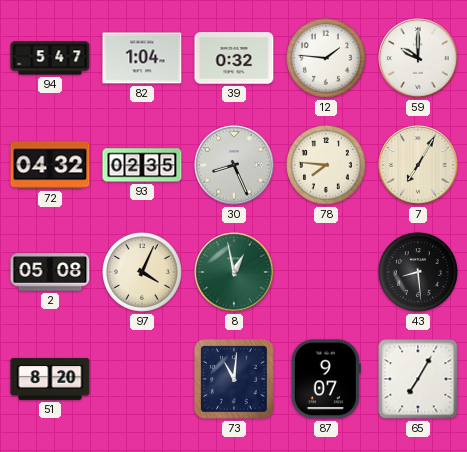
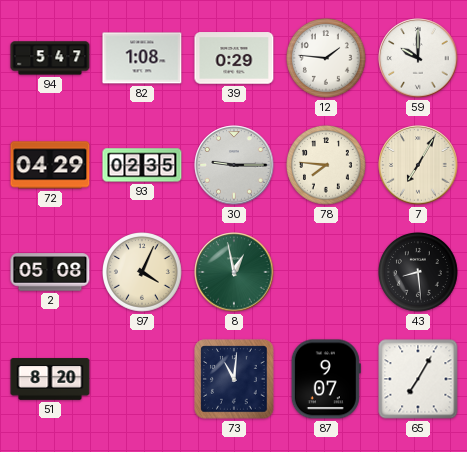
82: 1:04 -> 1:08 (142, 58)
39: 0:32 -> 0:29 (234, 58)
72: 04:32 -> 04:29 (50, 165)
30: 8:26 -> 9:15 (234, 165)
